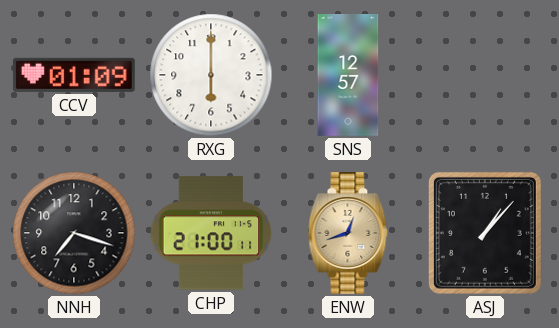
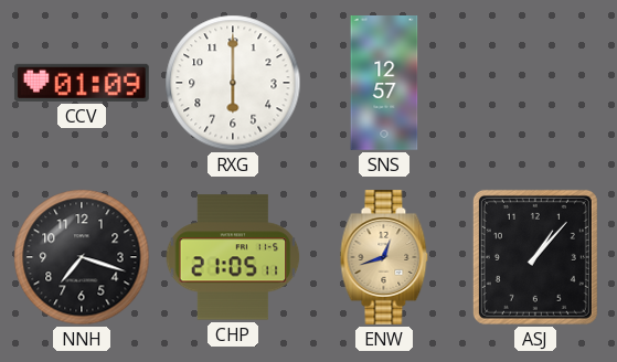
CHP: 21:00 -> 21:05 (233, 257)
